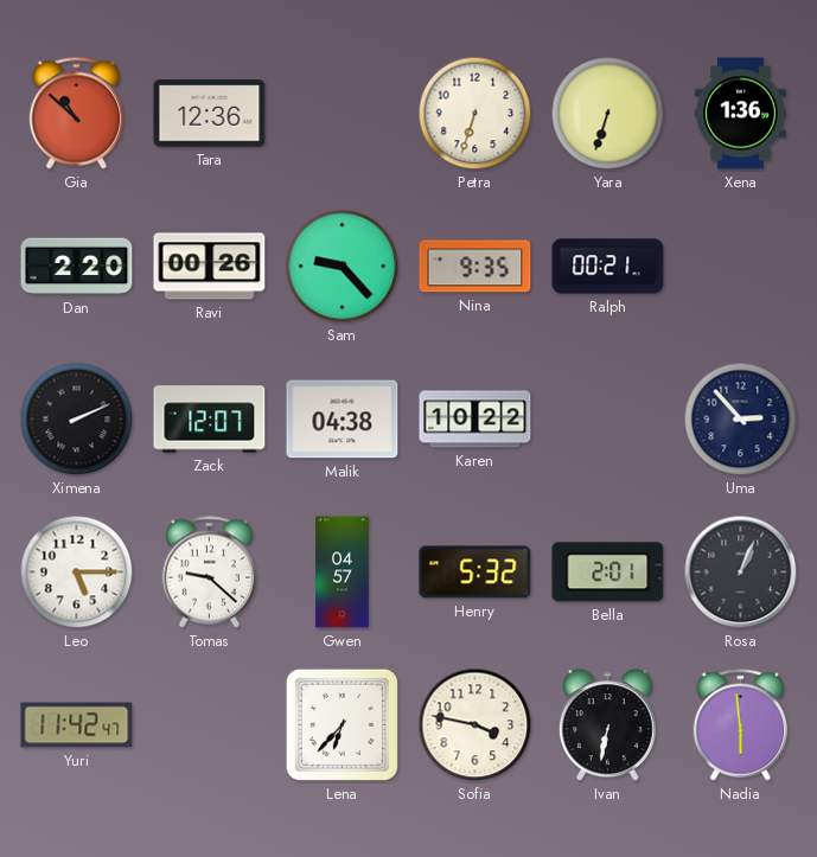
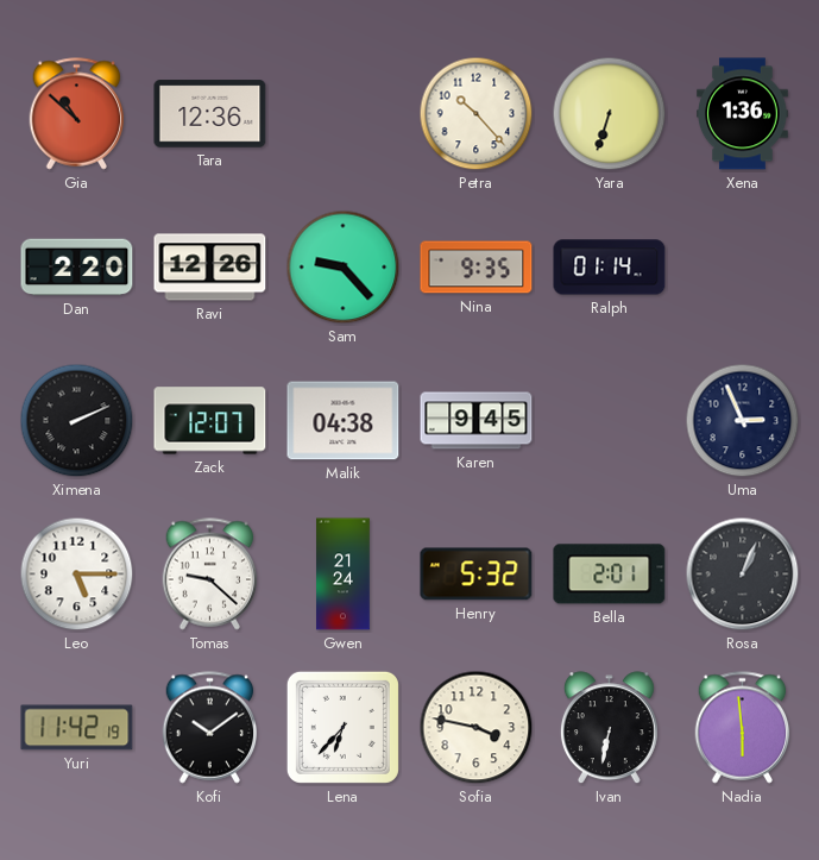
Petra: 6:33 -> 10:23 (477, 114)
Ravi: 00:26 -> 12:26 (210, 268)
Ralph: 00:21 -> 01:14 (610, 268)
Karen: 10:22 -> 9:45 (477, 421)
Uma: 2:53 -> 2:56 (743, 421)
Gwen: 04:57 -> 21:24 (344, 575)
Yuri: 11:42:47 -> 11:42:19 (77, 728)
Kofi: none -> 10:09 (210, 728)
